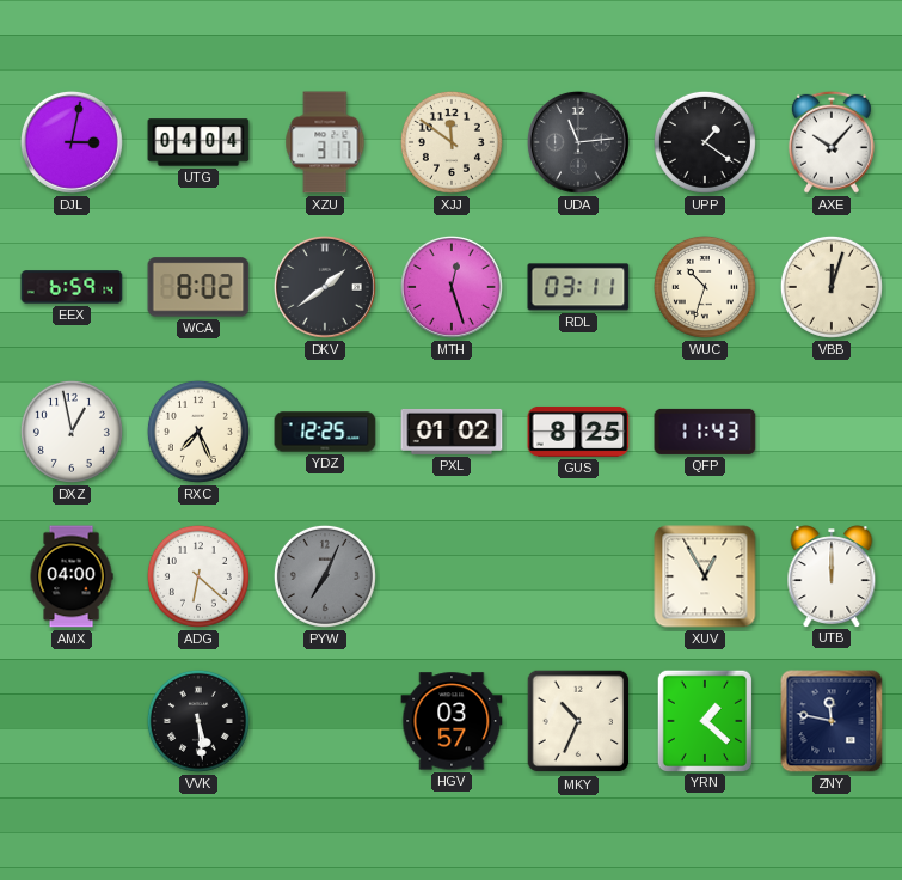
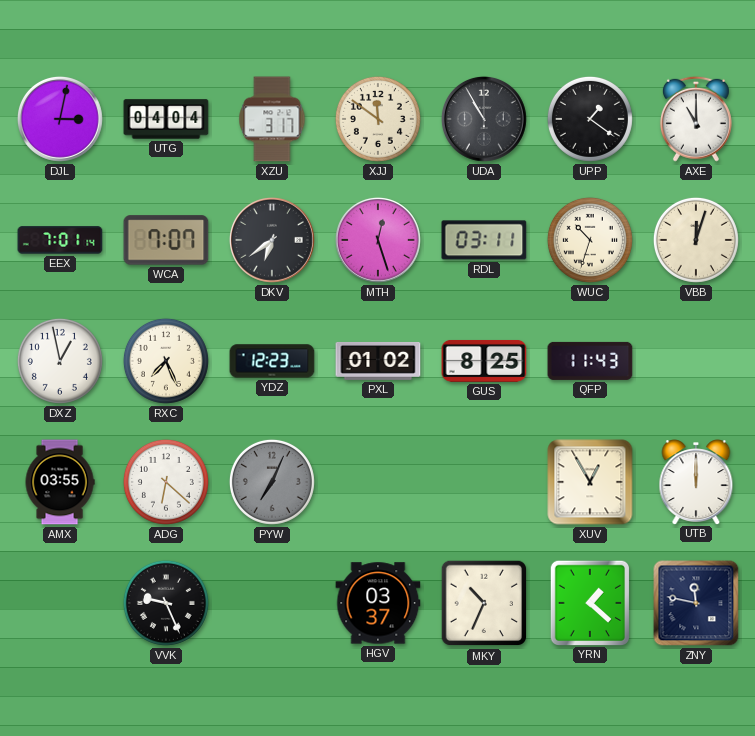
UDA: 11:14 -> 10:55 (484, 119)
AXE: 10:07 -> 11:00 (696, 119)
EEX: 6:59 -> 7:01 (60, 240)
WCA: 8:02 -> 7:07 (166, 240)
DKV: 1:39 -> 6:39 (272, 240)
YDZ: 12:25 -> 12:23 (272, 361)
AMX: 04:00 -> 03:55 (60, 482)
VVK: 5:29 -> 9:26 (166, 603)
HGV: 03:57 -> 03:37 (378, 603)
